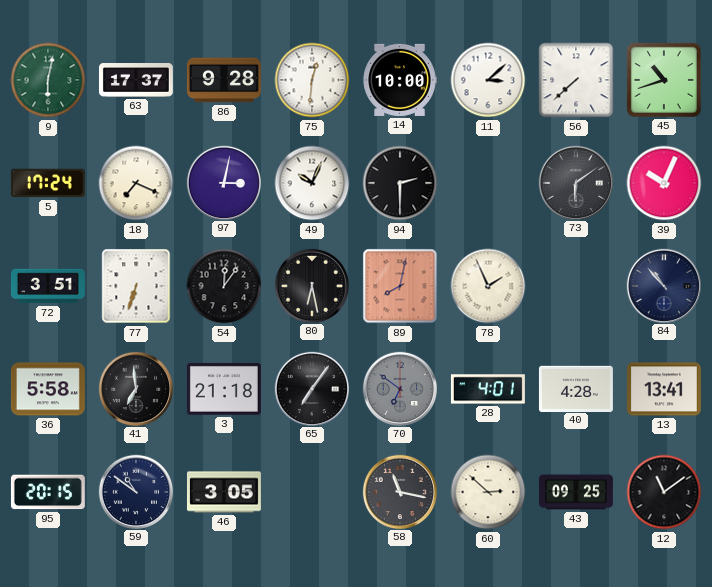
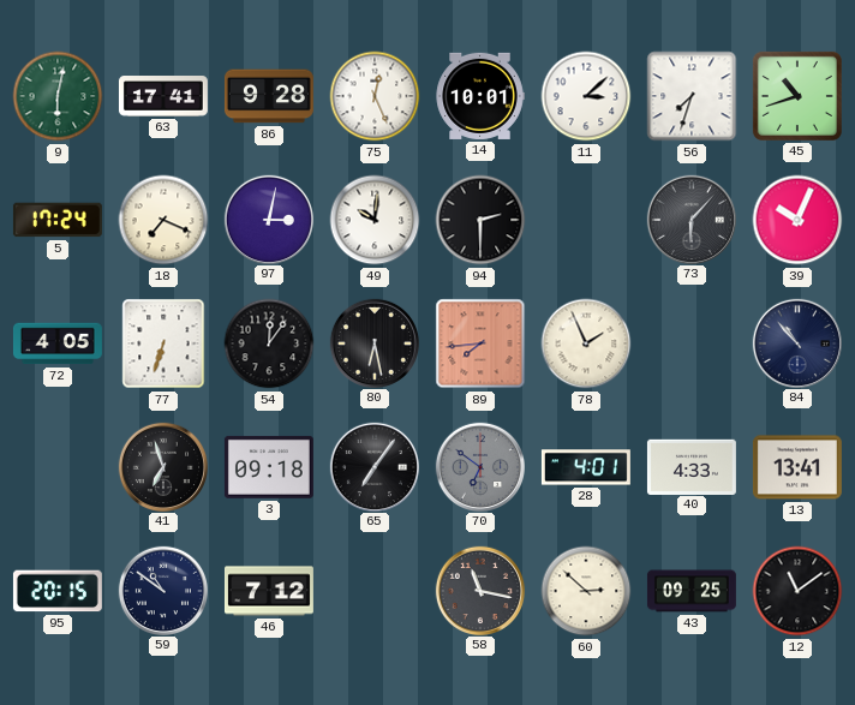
63: 17:37 -> 17:41 (163, 96)
75: 12:31 -> 12:26 (375, 96)
14: 10:00 -> 10:01 (480, 96)
56: 7:38 -> 7:33 (692, 96)
49: 10:04 -> 10:01 (375, 220)
73: 6:09 -> 6:07 (690, 219)
72: 3:51 -> 4:05 (58, 343)
89: 8:02 -> 7:44 (480, 343)
36: 5:58 -> none (48, 389)
41: 6:59 -> 6:57 (162, 466)
3: 21:18 -> 09:18 (269, 467)
40: 4:28 -> 4:33 (692, 466)
46: 3:05 -> 7:12 (269, 591)
